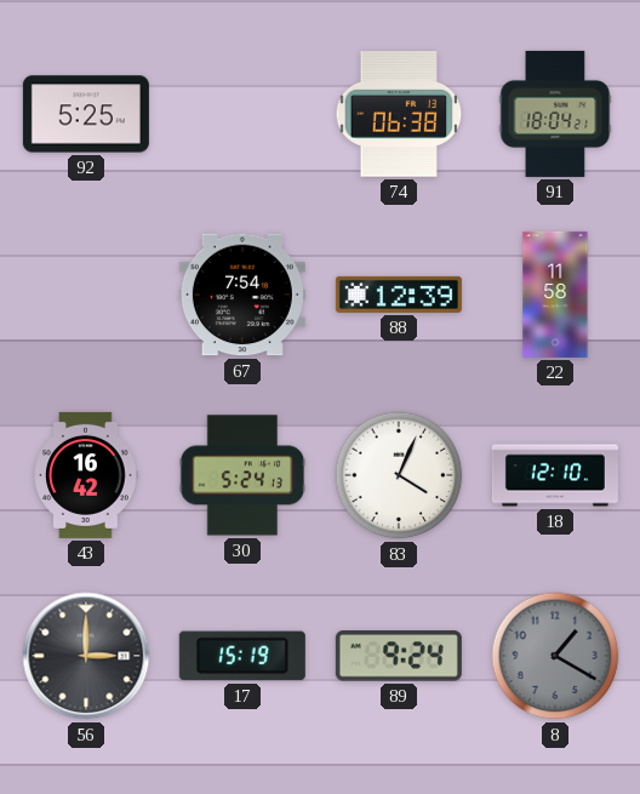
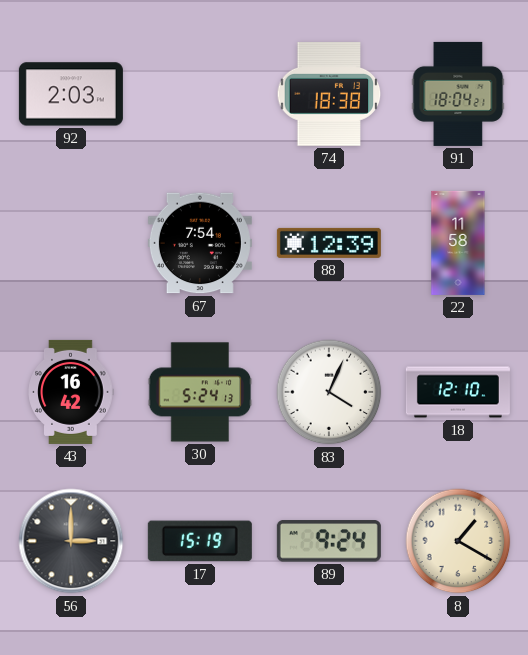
92: 5:25 -> 2:03 (71, 94)
74: 06:38 -> 18:38 (329, 95)
8 dial: grey -> cream (458, 541)
